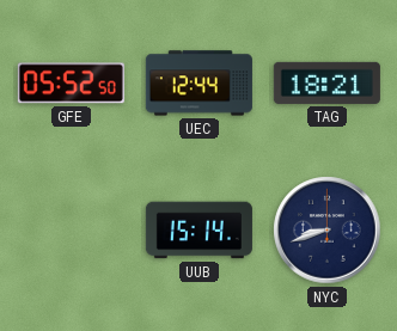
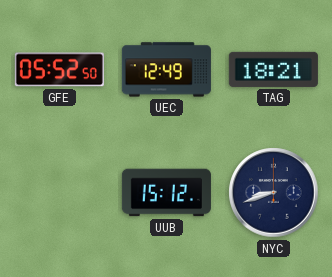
UEC: 12:44 -> 12:49 (166, 70)
UUB: 15:14 -> 15:12 (166, 193)
